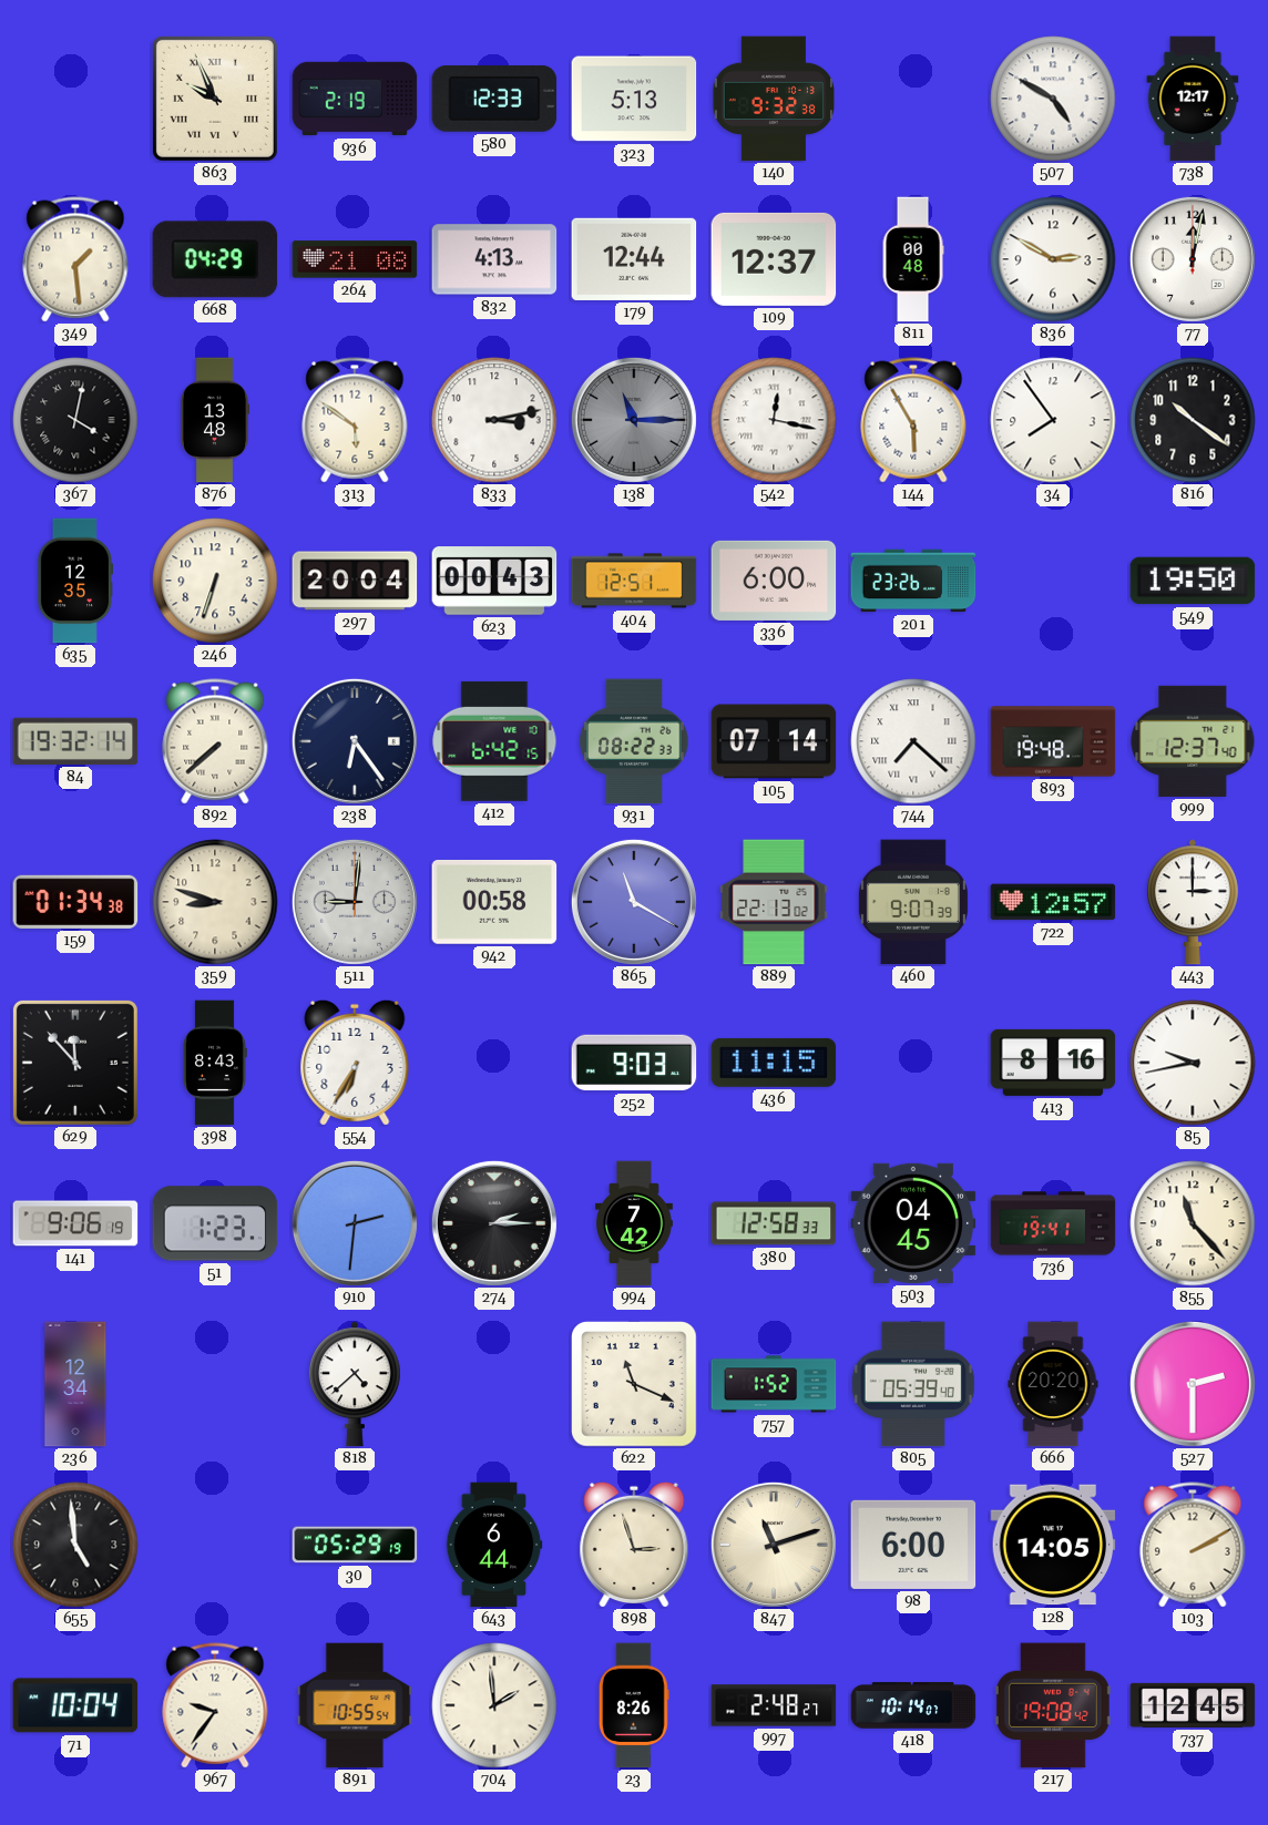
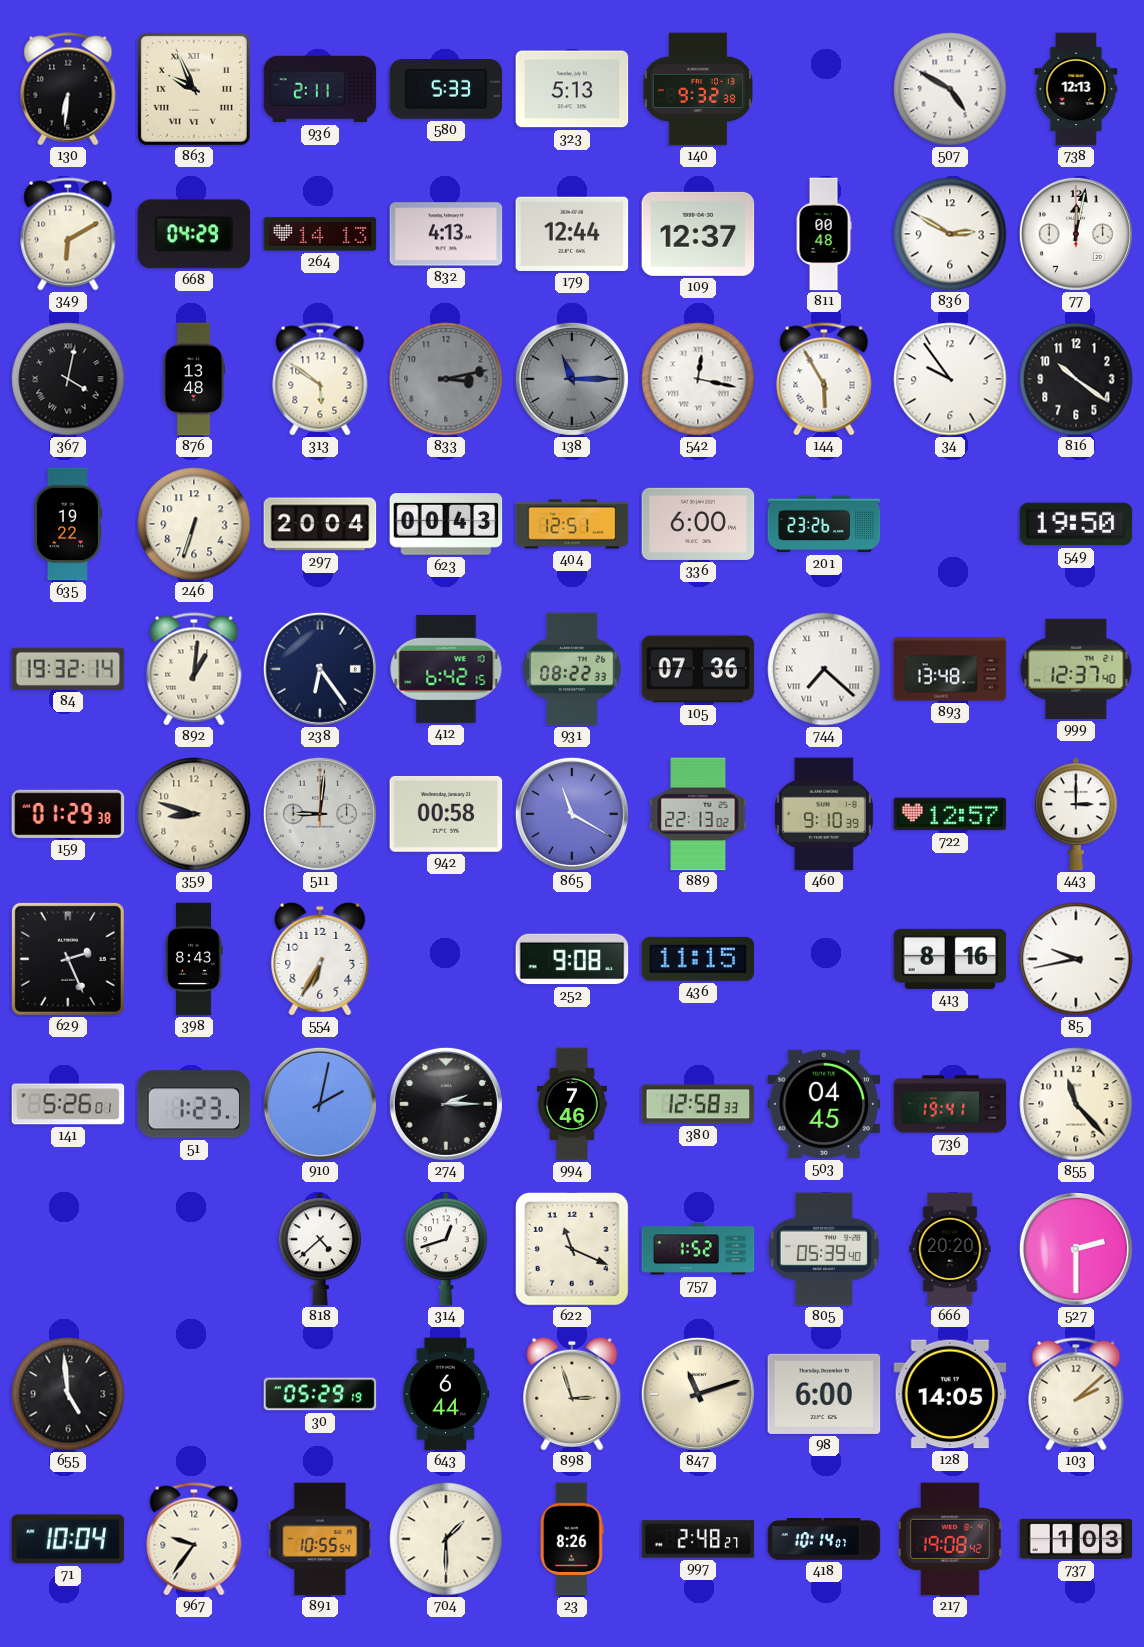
130: none -> 6:31 (68, 89)
936: 2:19 -> 2:11 (320, 89)
580: 12:33 -> 5:33 (446, 90)
738: 12:17 -> 12:13 (1076, 89)
349: 1:29 -> 6:10 (68, 234)
264: 21:08 -> 14:13 (320, 234)
833 dial: white -> grey (446, 379)
34: 7:54 -> 9:54 (950, 379)
635: 12:35 -> 19:22 (67, 524)
892: 7:38 -> 1:01 (194, 669)
105: 07:14 -> 07:36 (698, 669)
893: 19:48 -> 13:48 (950, 669)
159: 01:34 -> 01:29 (68, 814)
460: 9:07 -> 9:10 (824, 814)
629: 11:53 -> 2:26 (68, 959)
252: 9:03 -> 9:08 (572, 959)
141: 9:06 -> 5:26 (68, 1104)
910: 2:31 -> 2:02 (320, 1104)
994: 7:42 -> 7:46 (573, 1104)
236: 12:34 -> none (75, 1384)
314: none -> 12:42 (446, 1249)
103: 2:10 -> 2:08 (1076, 1394)
704: 1:59 -> 1:30 (446, 1539)
737: 12:45 -> 1:03 (1076, 1539)
